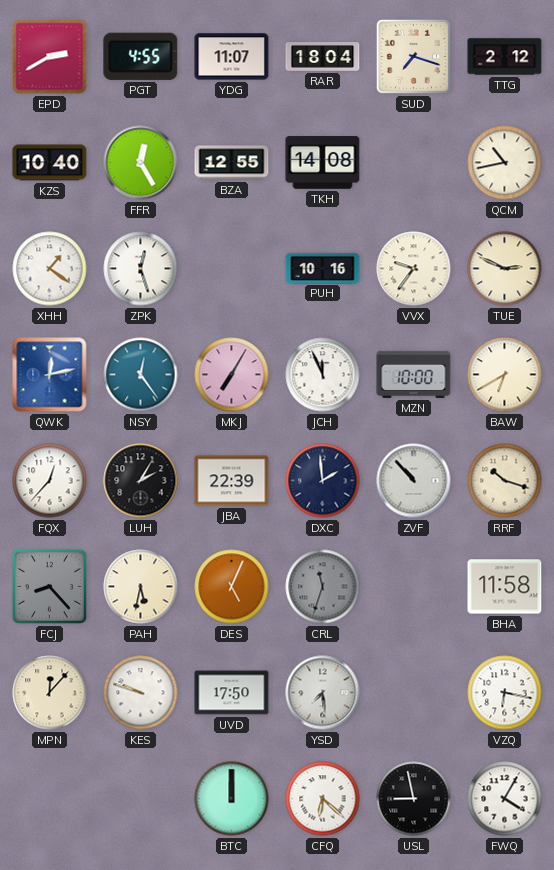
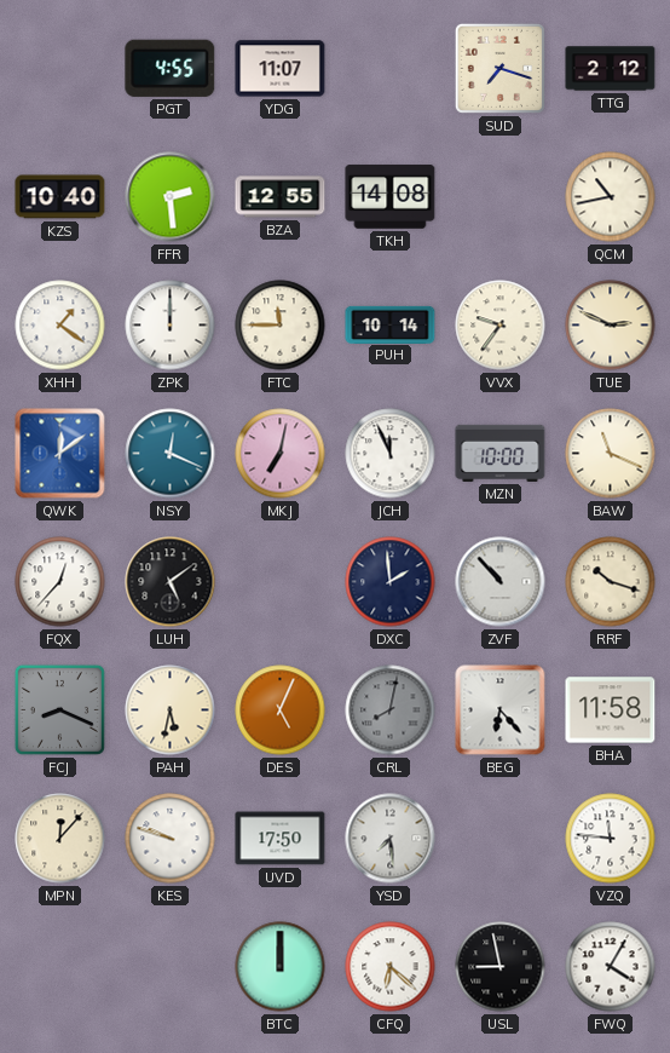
EPD: 2:40 -> none (50, 57)
RAR: 18:04 -> none (323, 57)
FFR: 12:25 -> 2:29 (171, 197)
ZPK: 12:27 -> 12:00 (171, 326)
FTC: none -> 11:45 (281, 326)
PUH: 10:16 -> 10:14 (391, 324)
QWK: 12:13 -> 12:09 (60, 454)
NSY: 12:24 -> 12:19 (171, 454)
MKJ: 7:05 -> 7:02 (281, 454)
BAW: 6:40 -> 11:19 (611, 454)
LUH: 2:05 -> 5:09 (171, 582)
JBA: 22:39 -> none (232, 481)
FCJ: 8:23 -> 8:19 (59, 709)
CRL: 11:33 -> 8:02 (391, 710)
BEG: none -> 6:23 (501, 710)
VZQ: 6:17 -> 11:46 (611, 839)
